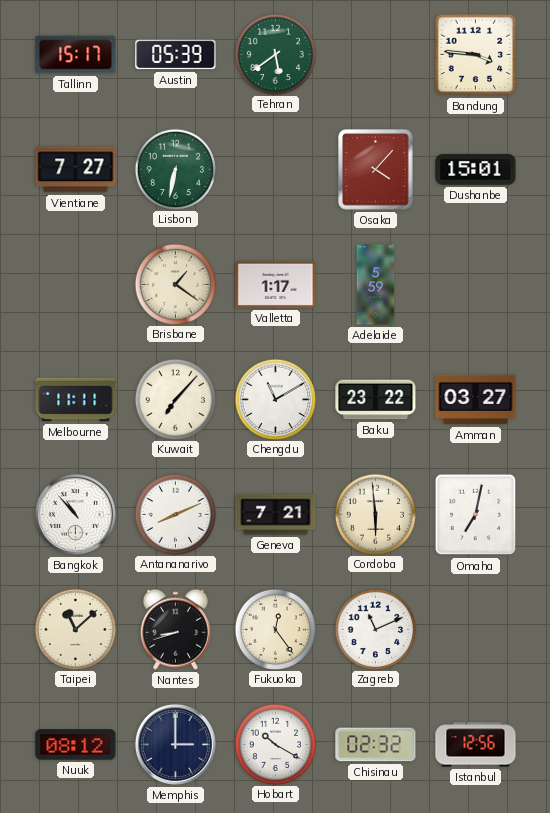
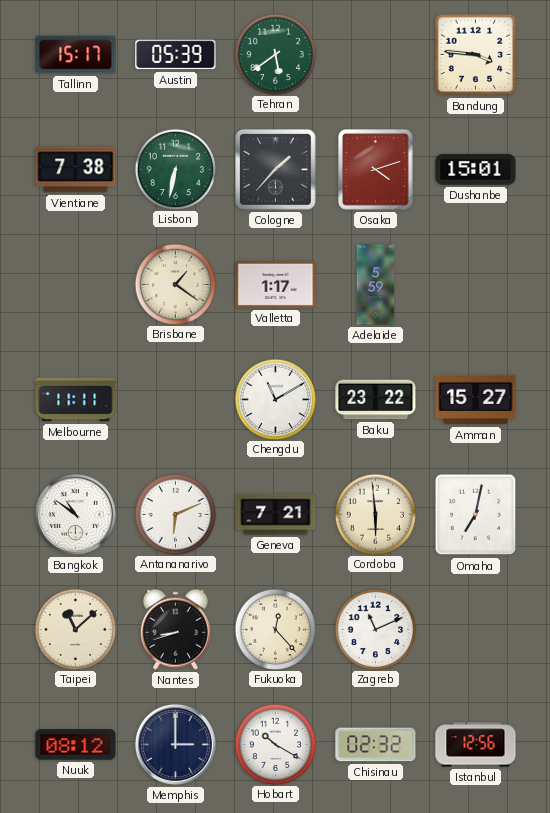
Vientiane: 7:27 -> 7:38 (76, 170)
Cologne: none -> 1:37 (276, 170)
Osaka: 4:07 -> 4:12 (376, 170)
Kuwait: 7:07 -> none (175, 399)
Amman: 03:27 -> 15:27 (476, 400)
Bangkok: 10:53 -> 10:51 (75, 514)
Antananarivo: 8:11 -> 6:11 (175, 514)
Fukuoka: 12:24 -> 12:23 (275, 629)
